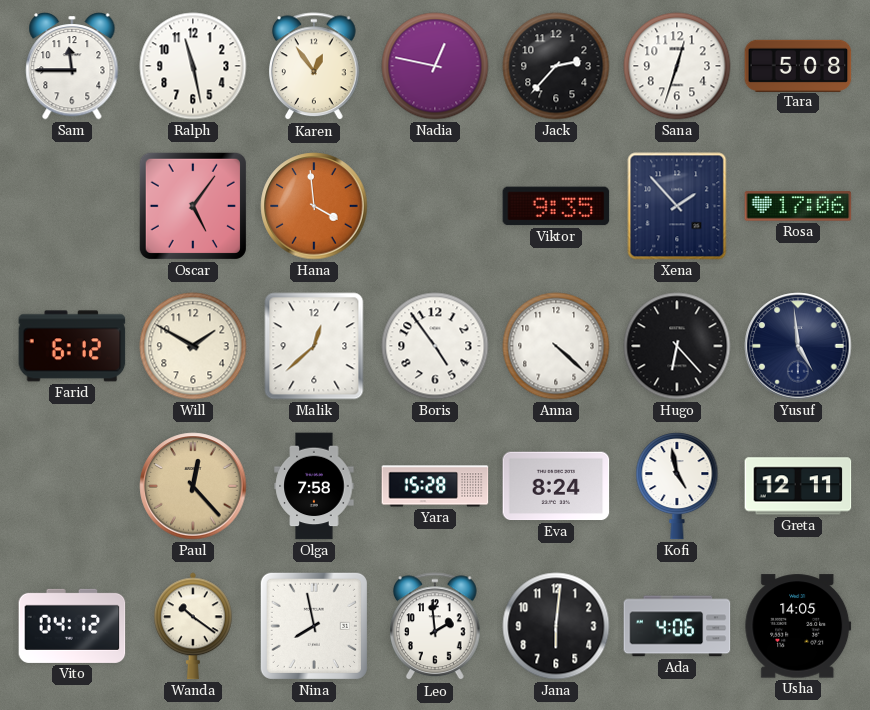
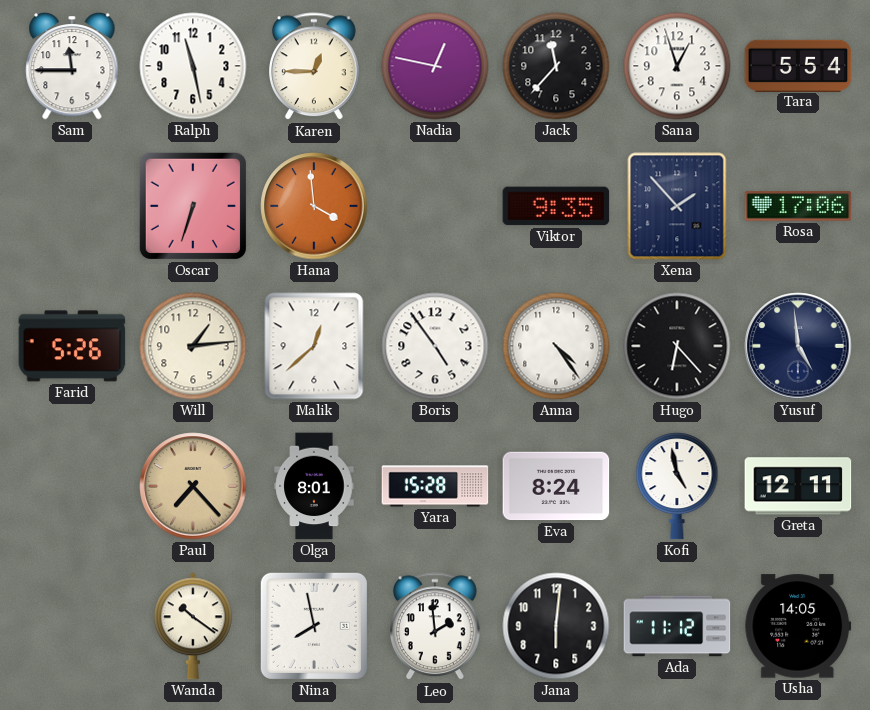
Karen: 12:54 -> 12:45 (315, 67)
Jack: 2:37 -> 11:37 (556, 66)
Sana: 12:33 -> 12:57 (677, 66)
Tara: 5:08 -> 5:54 (798, 65)
Oscar: 5:06 -> 6:33 (193, 206)
Farid: 6:12 -> 5:26 (72, 346)
Will: 1:50 -> 1:14 (193, 346)
Anna: 4:22 -> 4:24 (556, 346)
Paul: 12:23 -> 7:23 (193, 486)
Olga: 7:58 -> 8:01 (314, 486)
Vito: 04:12 -> none (72, 626)
Ada: 4:06 -> 11:12 (677, 626)
